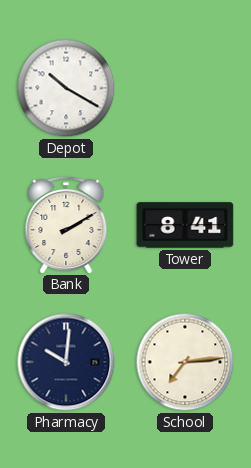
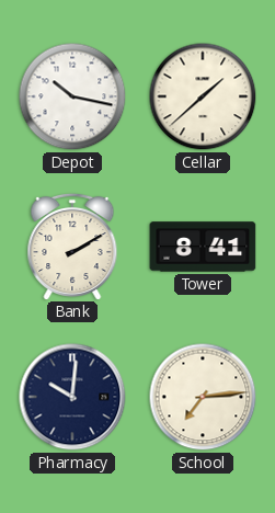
Depot: 10:20 -> 10:17 (72, 96)
Cellar: none -> 1:38 (203, 96)
